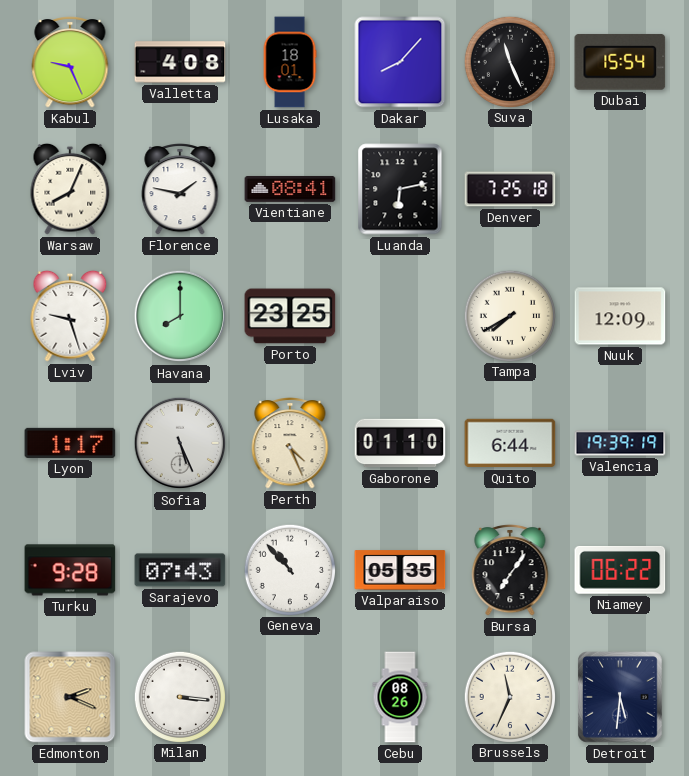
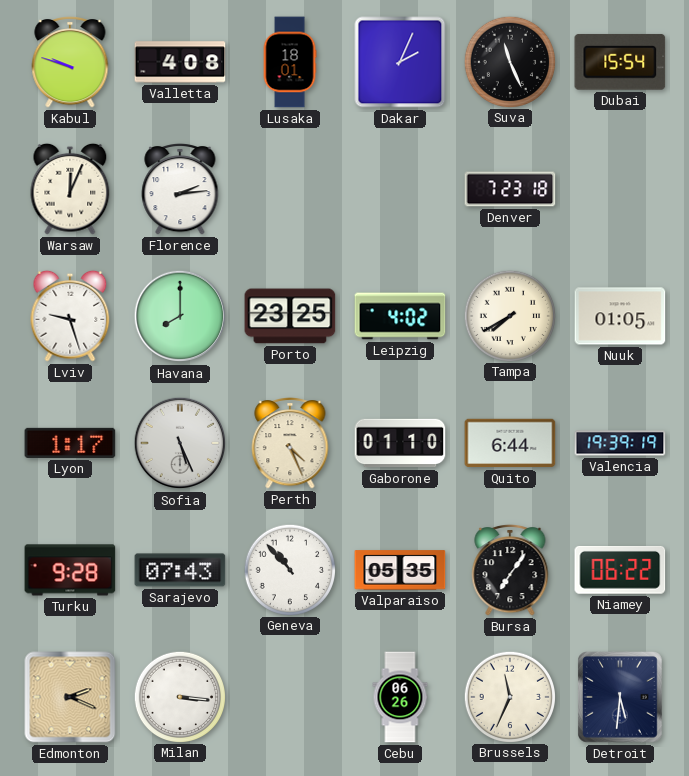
Kabul: 9:26 -> 9:48 (70, 63)
Dakar: 8:07 -> 2:04 (400, 62)
Warsaw: 8:04 -> 12:04 (70, 189)
Florence: 1:47 -> 2:14 (180, 190)
Vientiane: 08:41 -> none (290, 189)
Luanda: 6:13 -> none (400, 189)
Denver: 7:25 -> 7:23 (510, 189)
Leipzig: none -> 4:02 (400, 316)
Nuuk: 12:09 -> 01:05 (620, 316)
Cebu: 08:26 -> 06:26 (400, 697)
